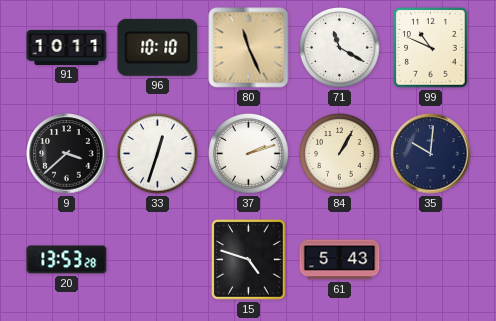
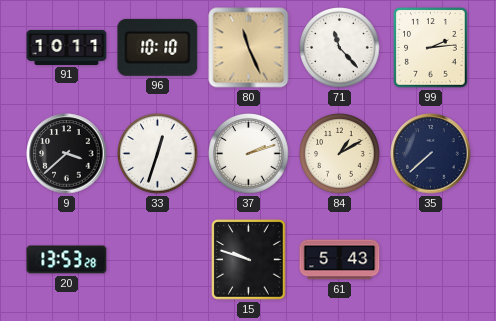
71: 11:20 -> 11:23 (340, 48)
99: 10:49 -> 2:14 (431, 48)
84: 1:05 -> 1:10 (340, 154)
35: 10:01 -> 7:38 (431, 154)
15: 4:48 -> 9:48 (249, 260)
